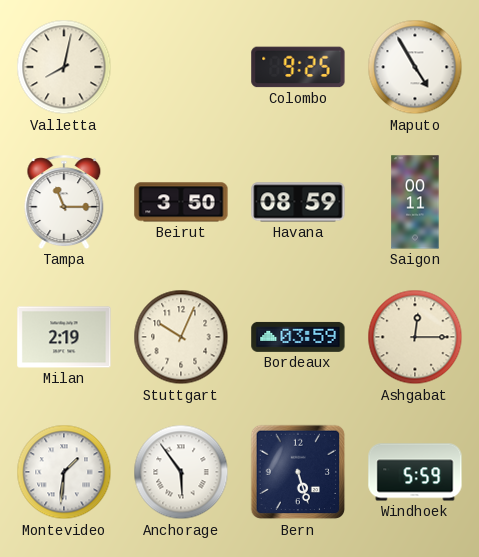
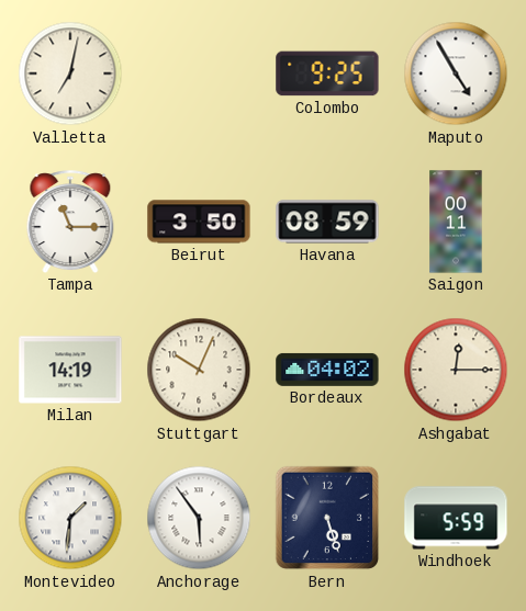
Valletta: 8:02 -> 7:02 (70, 73)
Milan: 2:19 -> 14:19 (70, 370)
Bordeaux: 03:59 -> 04:02 (327, 370)
